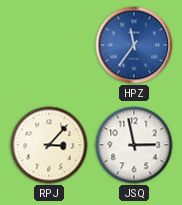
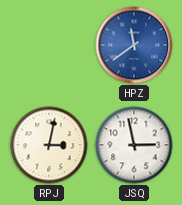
HPZ: 11:36 -> 11:39 (134, 45)
RPJ: 3:07 -> 3:02 (49, 145)
